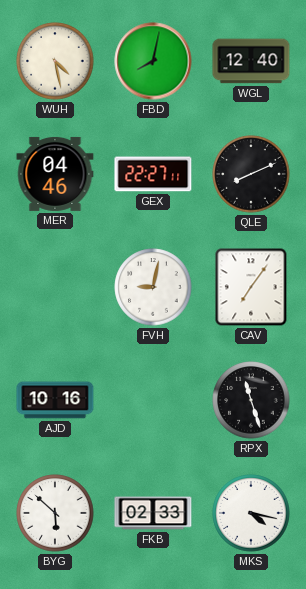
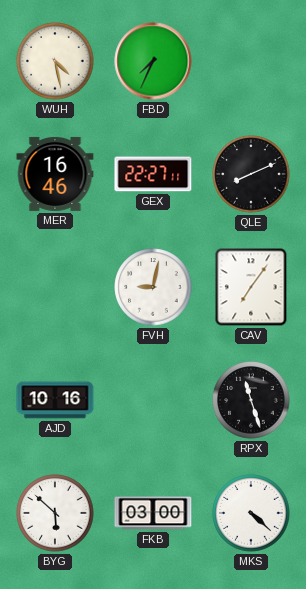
FBD: 8:02 -> 7:34 (153, 61)
WGL: 12:40 -> none (251, 61)
MER: 04:46 -> 16:46 (55, 174)
FKB: 02:33 -> 03:00 (153, 513)
MKS: 4:17 -> 4:22 (251, 513)
